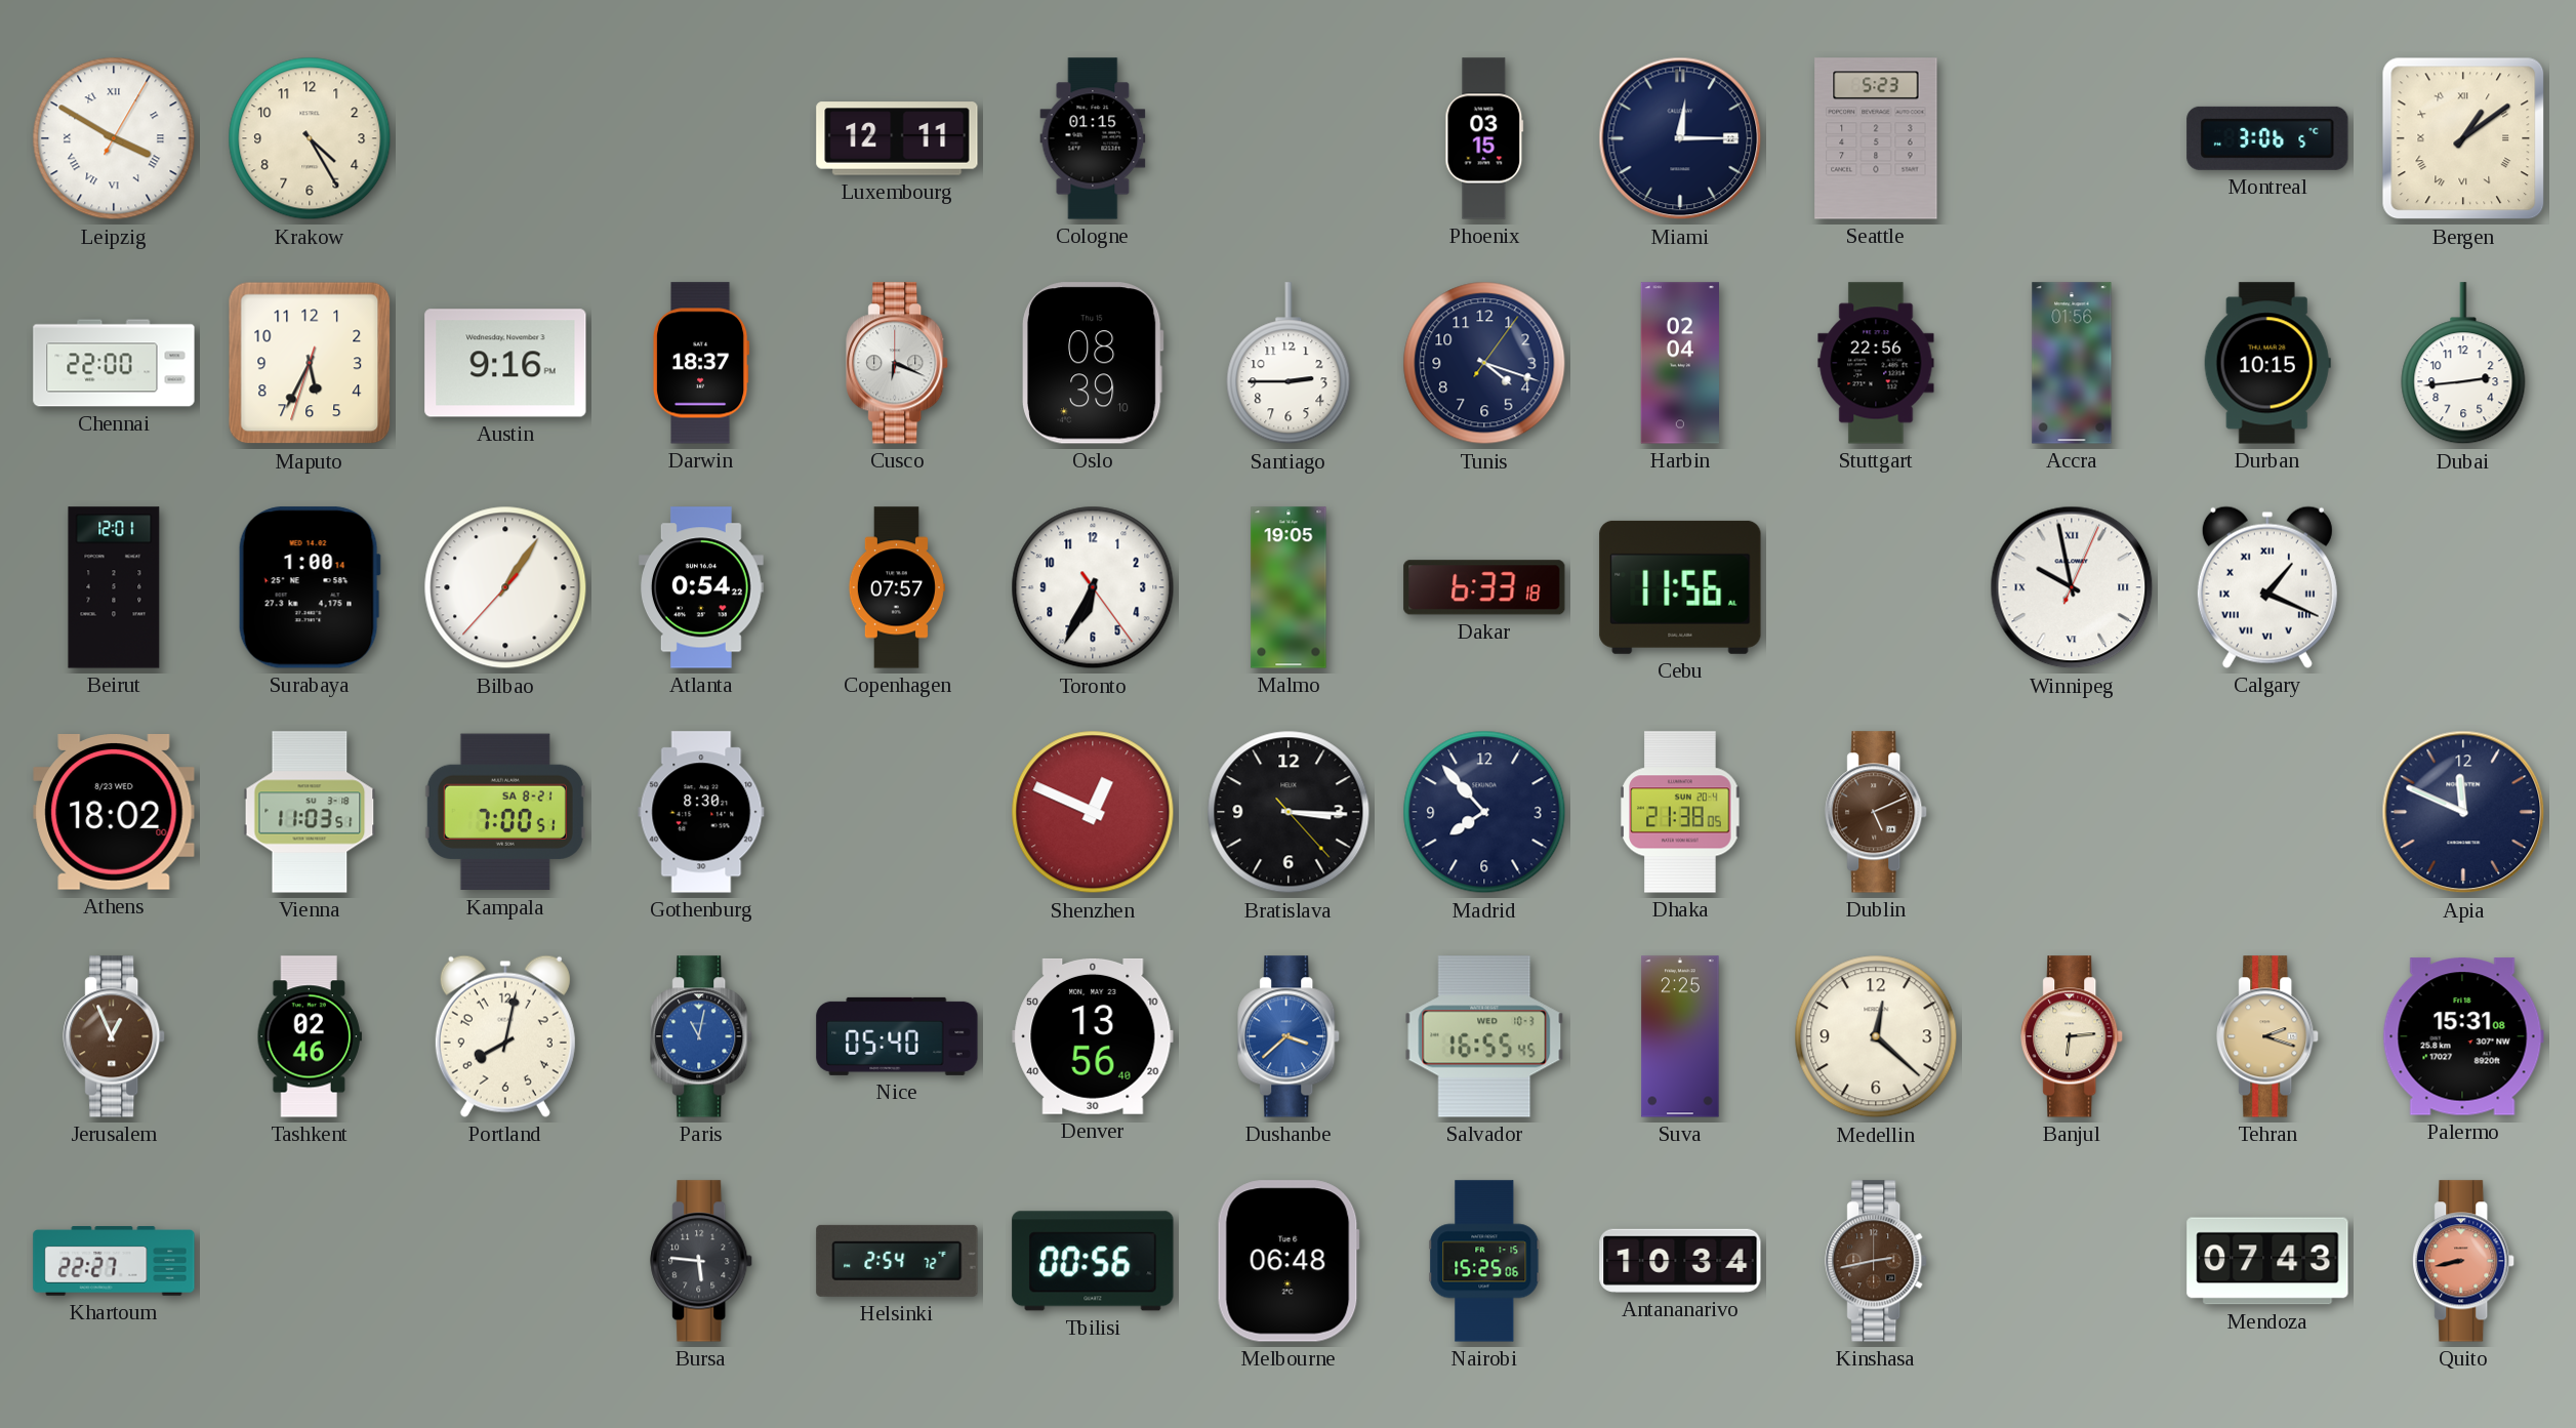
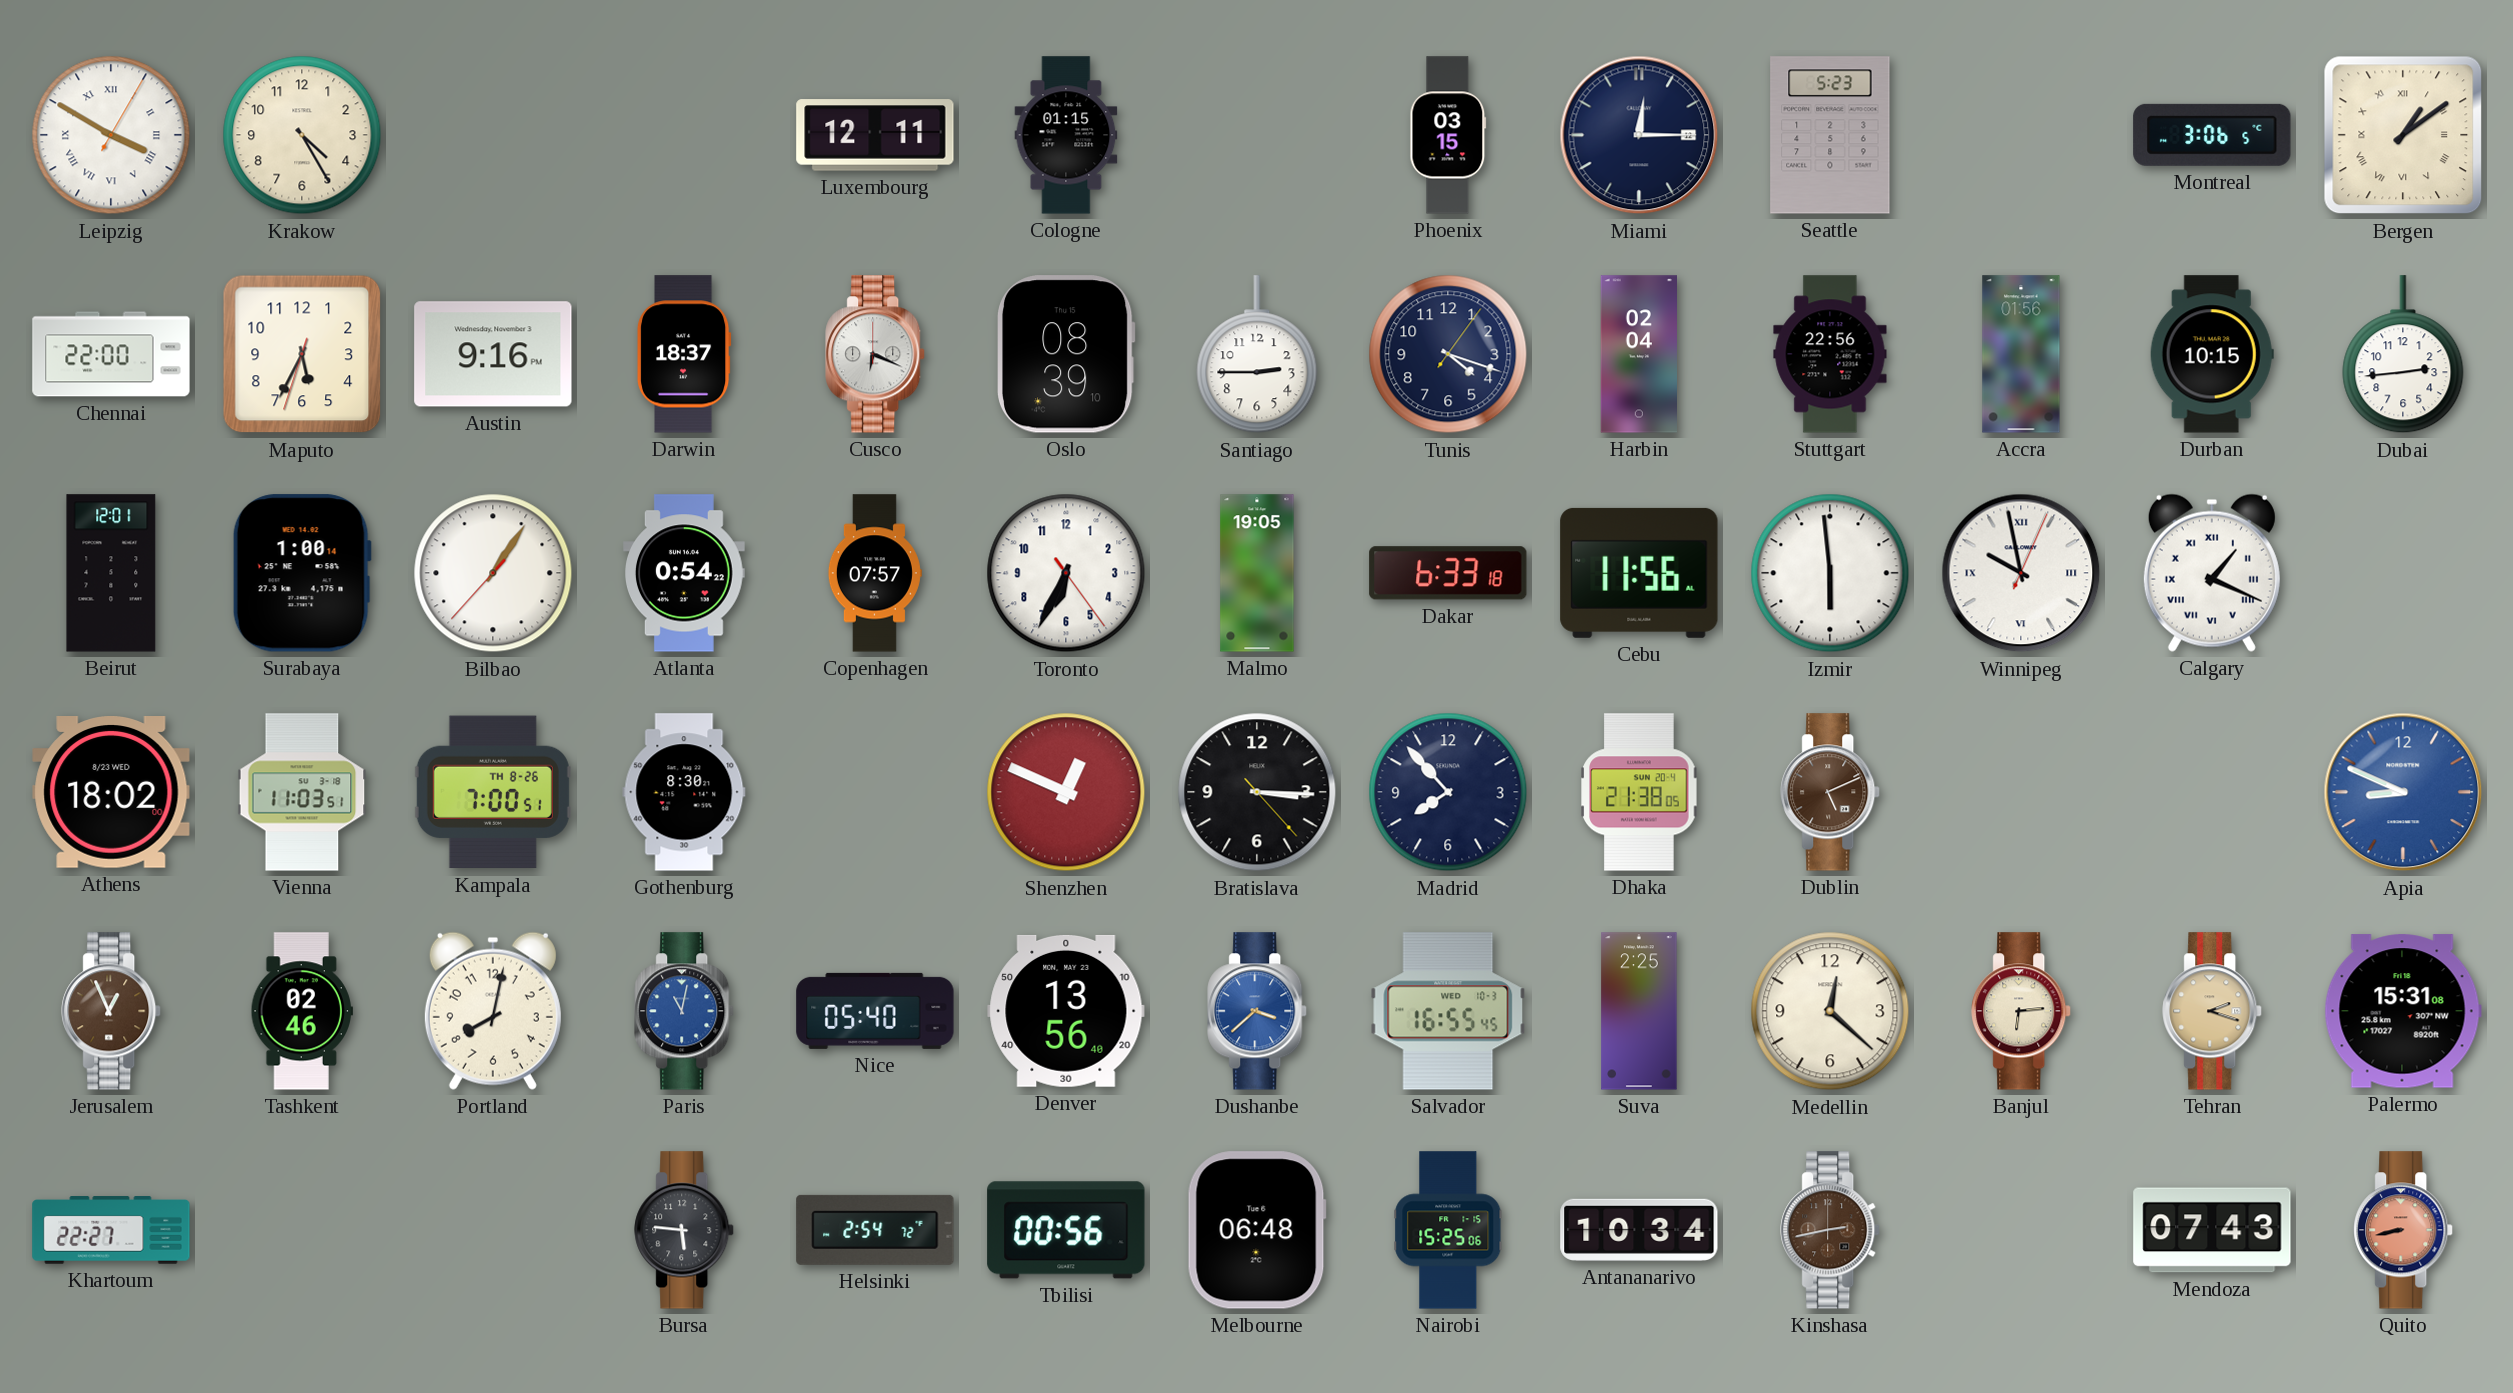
Izmir: none -> 5:59 (1830, 573)
Kampala date: SA 8-21 -> TH 8-26 (493, 792)
Apia: 11:49 -> 8:49 (2403, 792)
Apia dial: navy -> blue (2403, 792)
